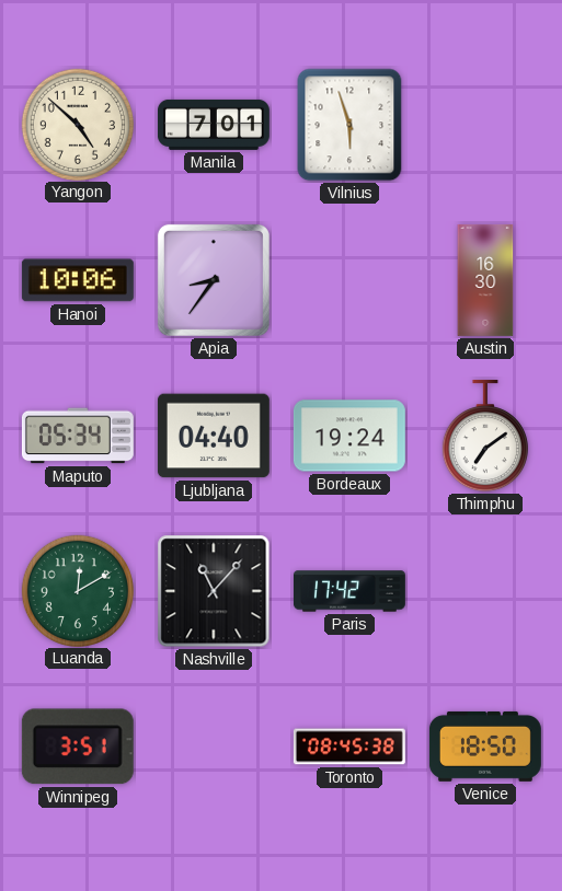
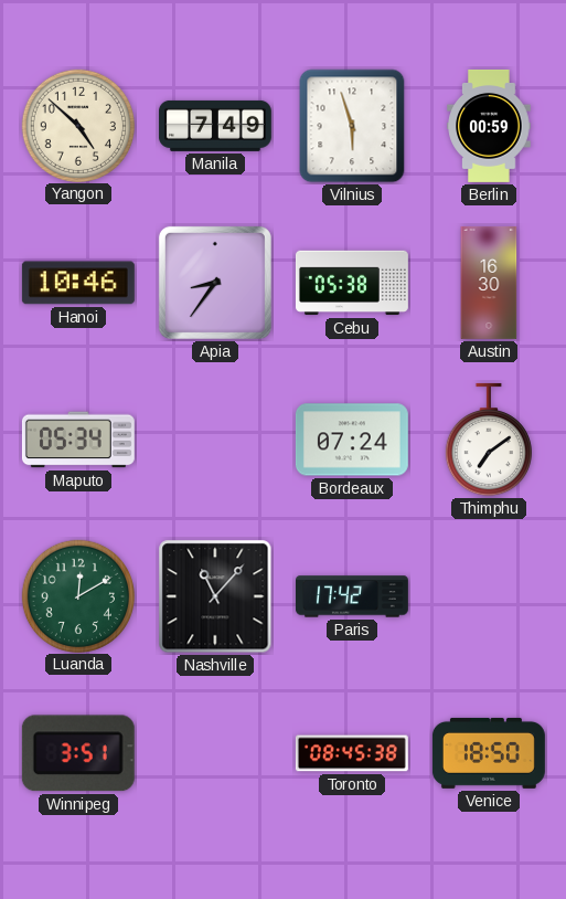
Manila: 7:01 -> 7:49 (215, 126)
Berlin: none -> 00:59 (489, 126)
Hanoi: 10:06 -> 10:46 (78, 283)
Cebu: none -> 05:38 (352, 283)
Ljubljana: 04:40 -> none (214, 436)
Bordeaux: 19:24 -> 07:24 (352, 440)
